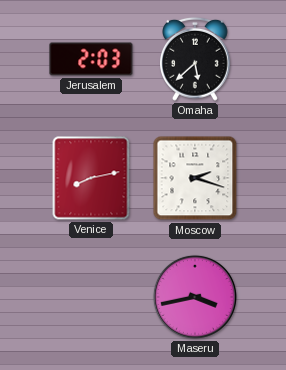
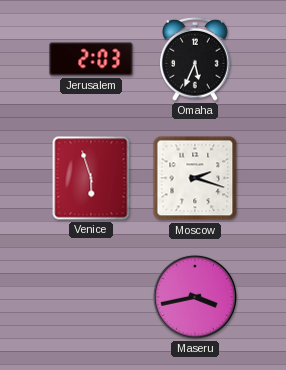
Omaha: 5:38 -> 5:34 (196, 59)
Venice: 8:13 -> 5:57 (91, 178)
